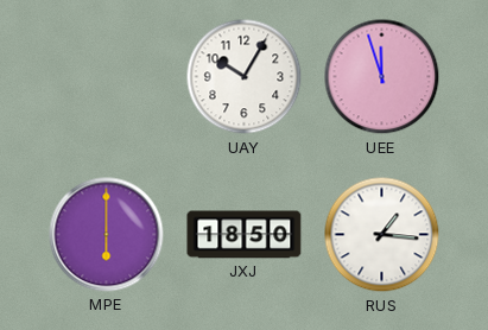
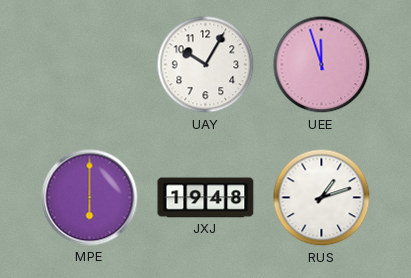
JXJ: 18:50 -> 19:48 (206, 198)
RUS: 1:16 -> 1:12 (322, 198)
